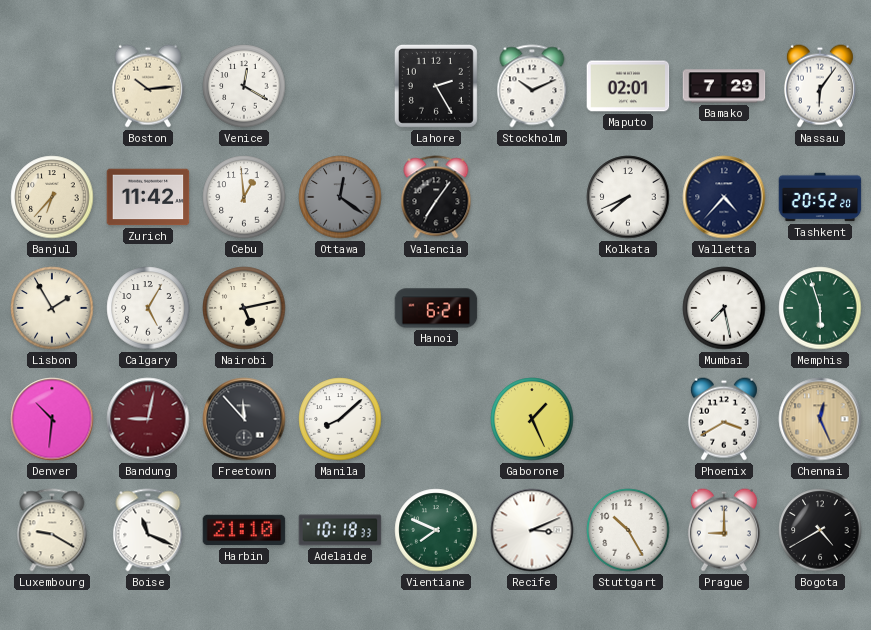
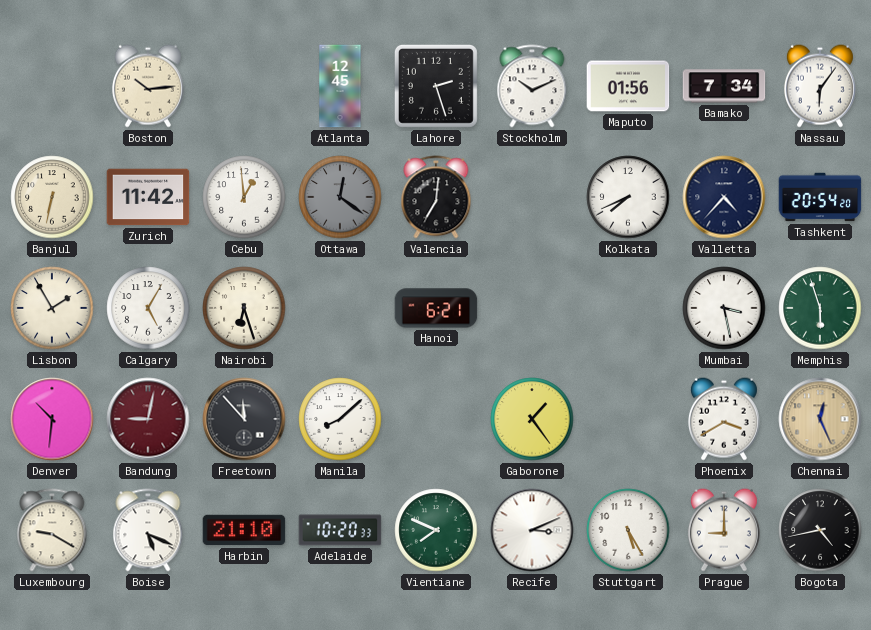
Venice: 12:20 -> none (244, 86)
Atlanta: none -> 12:45 (340, 86)
Lahore: 2:25 -> 2:27 (436, 86)
Maputo: 02:01 -> 01:56 (628, 86)
Bamako: 7:29 -> 7:34 (724, 86)
Banjul: 6:37 -> 6:32 (52, 197)
Valencia: 7:06 -> 7:01 (436, 197)
Tashkent: 20:52 -> 20:54 (820, 197)
Nairobi: 5:13 -> 6:27 (244, 308)
Mumbai: 7:28 -> 3:28 (724, 308)
Gaborone: 1:26 -> 1:24 (532, 419)
Boise: 11:19 -> 5:19 (148, 530)
Adelaide: 10:18 -> 10:20 (340, 530)
Stuttgart: 10:25 -> 5:25 (628, 530)
Bogota: 4:40 -> 4:43 (820, 530)
